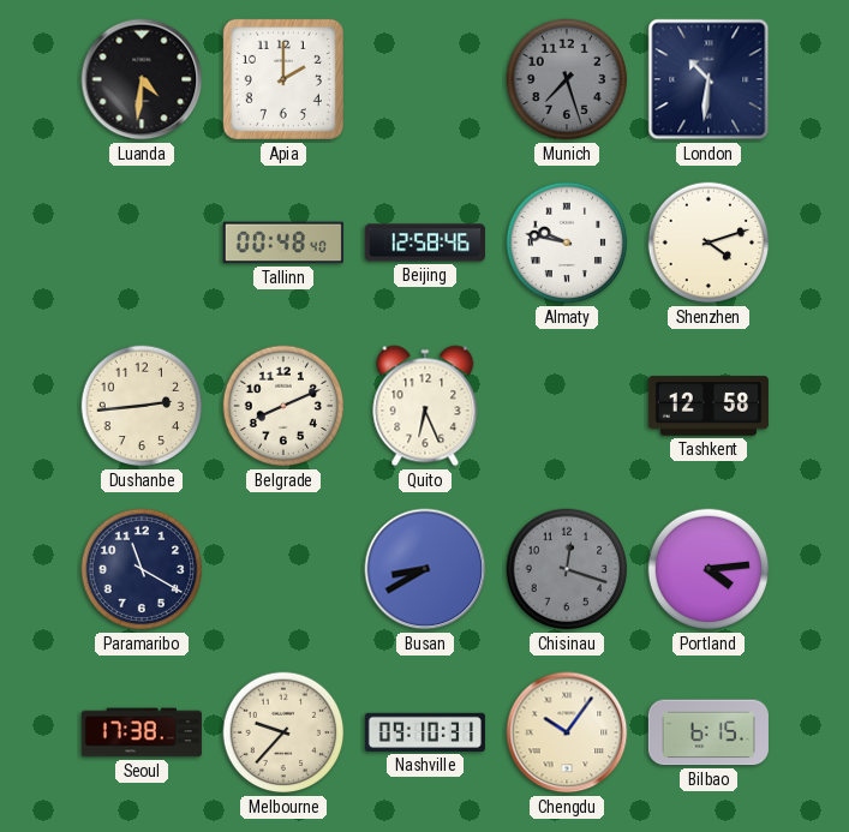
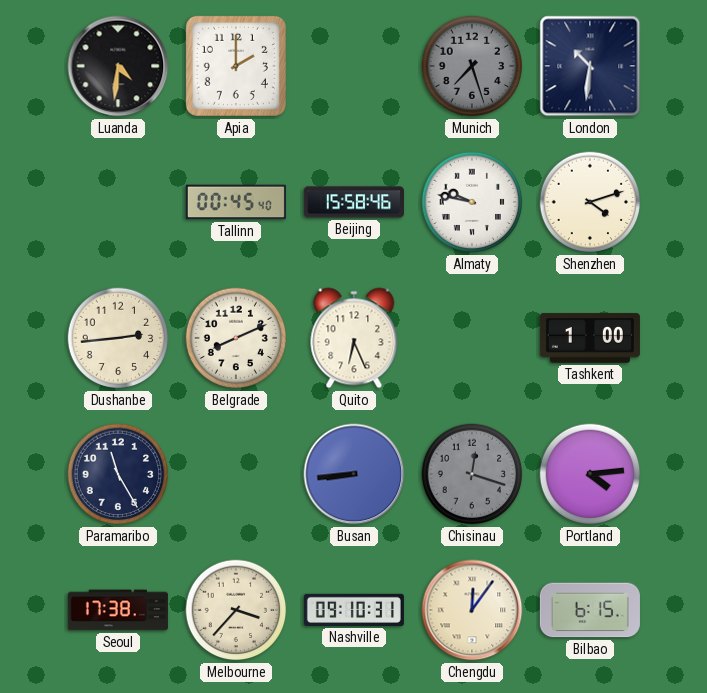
Tallinn: 00:48 -> 00:45 (236, 202)
Beijing: 12:58 -> 15:58 (354, 202)
Tashkent: 12:58 -> 1:00 (590, 338)
Paramaribo: 11:20 -> 11:25 (118, 474)
Busan: 8:40 -> 8:44 (354, 474)
Melbourne: 9:37 -> 3:37 (236, 610)
Chengdu: 10:06 -> 12:06 (472, 610)
